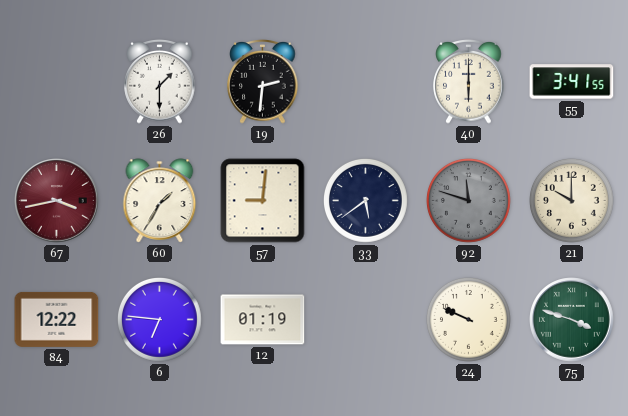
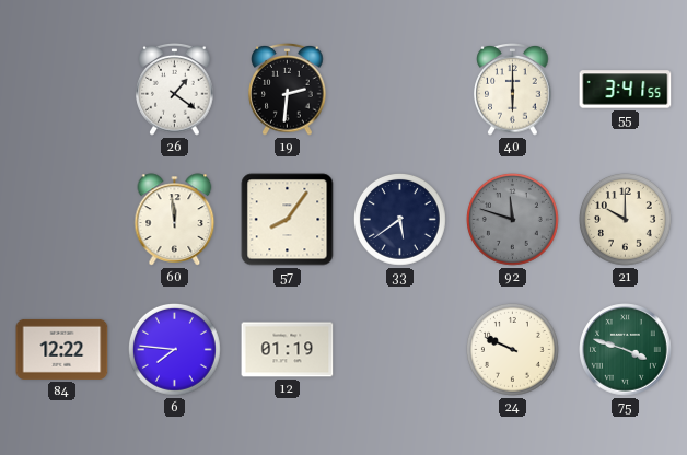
26: 1:30 -> 1:21 (175, 90)
67: 3:43 -> none (57, 201)
60: 1:35 -> 11:59 (175, 220)
57: 9:01 -> 8:06 (288, 220)
6: 6:46 -> 7:46 (175, 350)
